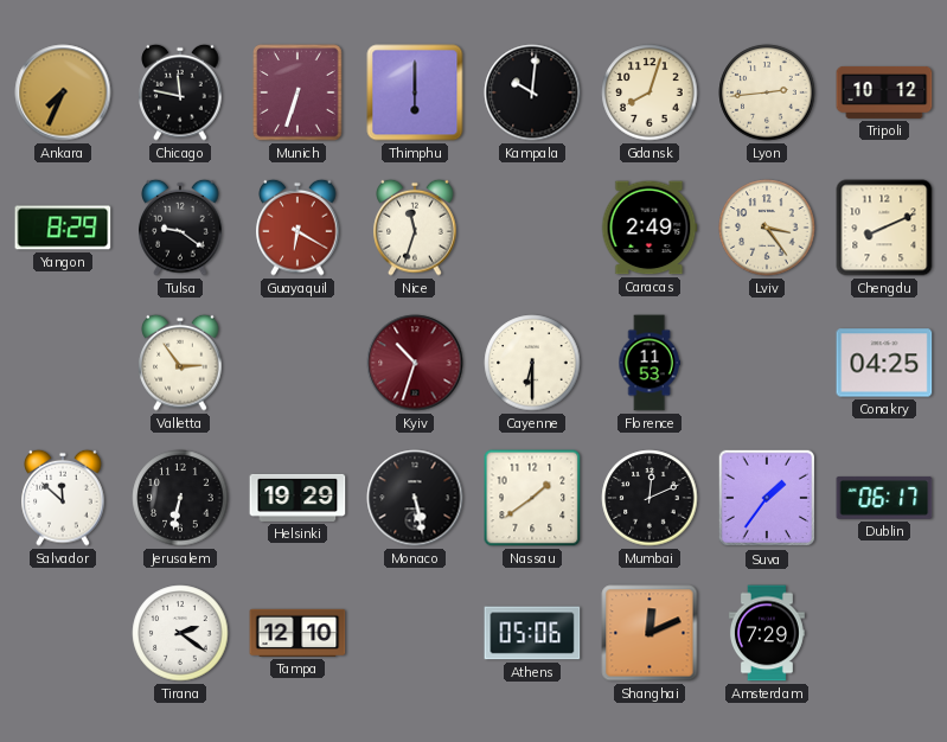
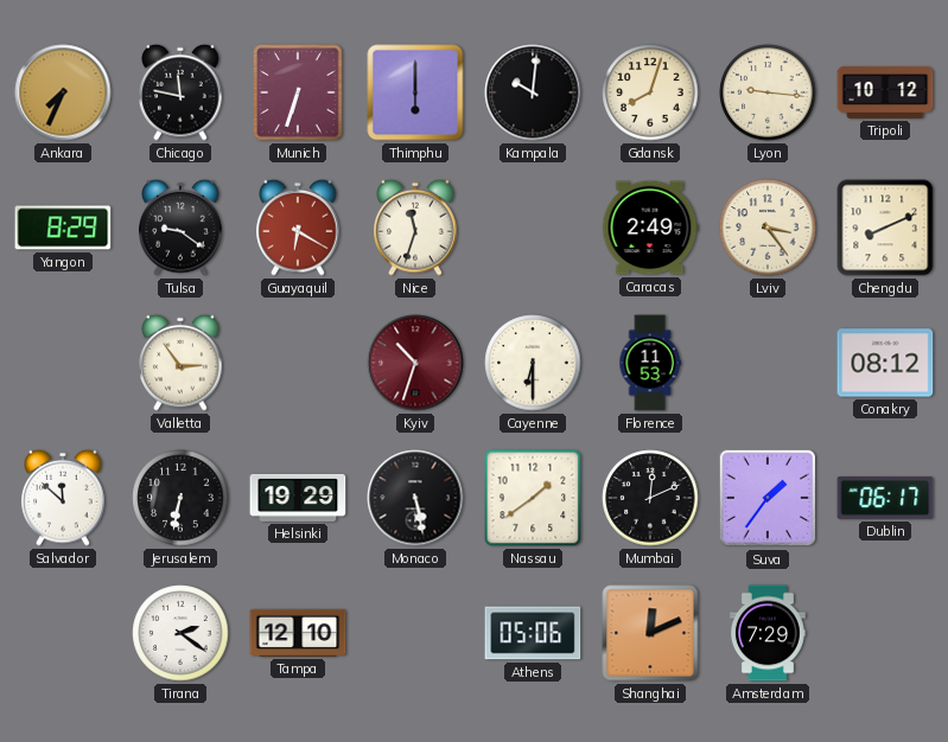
Lyon: 2:44 -> 9:16 (768, 92)
Conakry: 04:25 -> 08:12 (885, 363)
